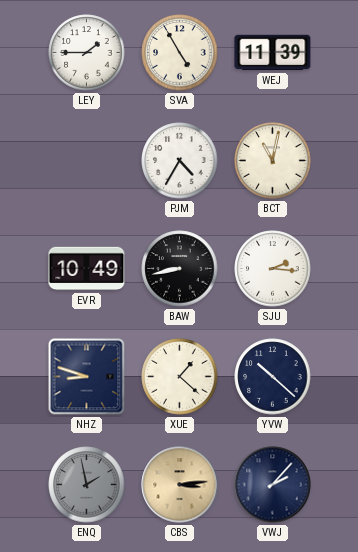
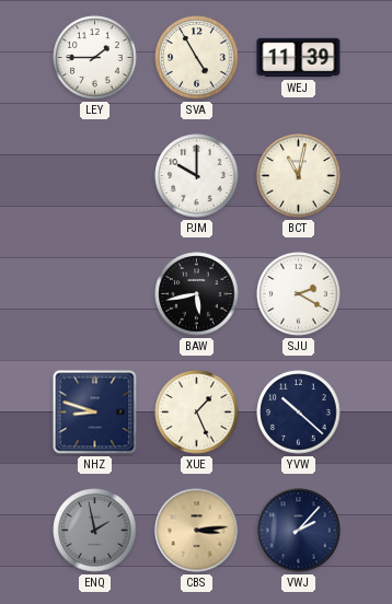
PJM: 4:35 -> 10:00 (197, 176)
EVR: 10:49 -> none (87, 269)
BAW: 8:43 -> 5:43 (197, 294)
SJU: 2:16 -> 2:20 (299, 294)
XUE: 1:22 -> 1:26 (197, 413)
